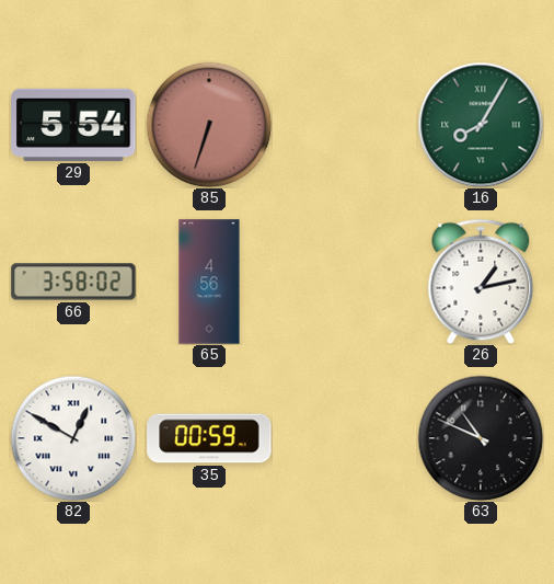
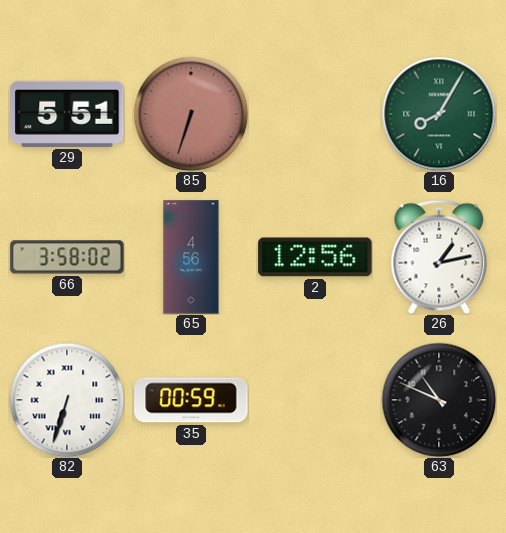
29: 5:54 -> 5:51 (67, 114)
2: none -> 12:56 (315, 257)
82: 12:50 -> 6:33 (67, 400)
